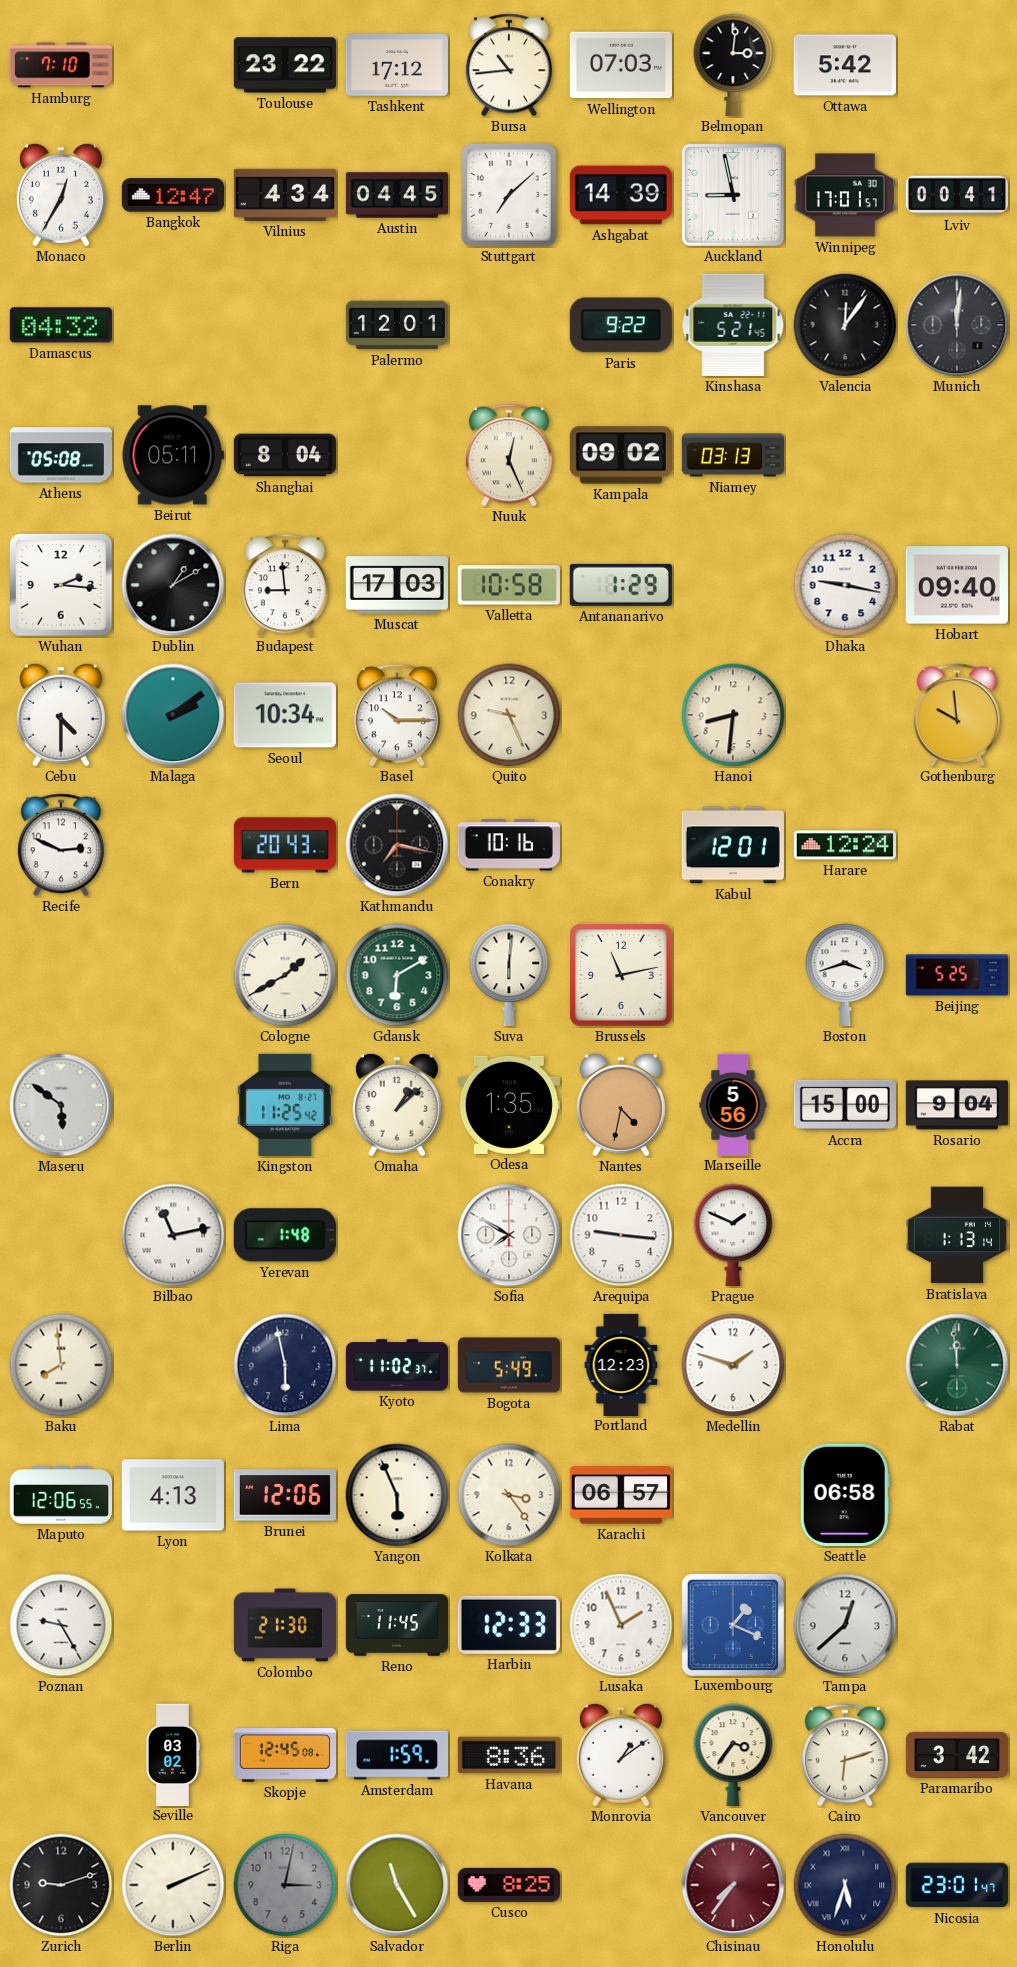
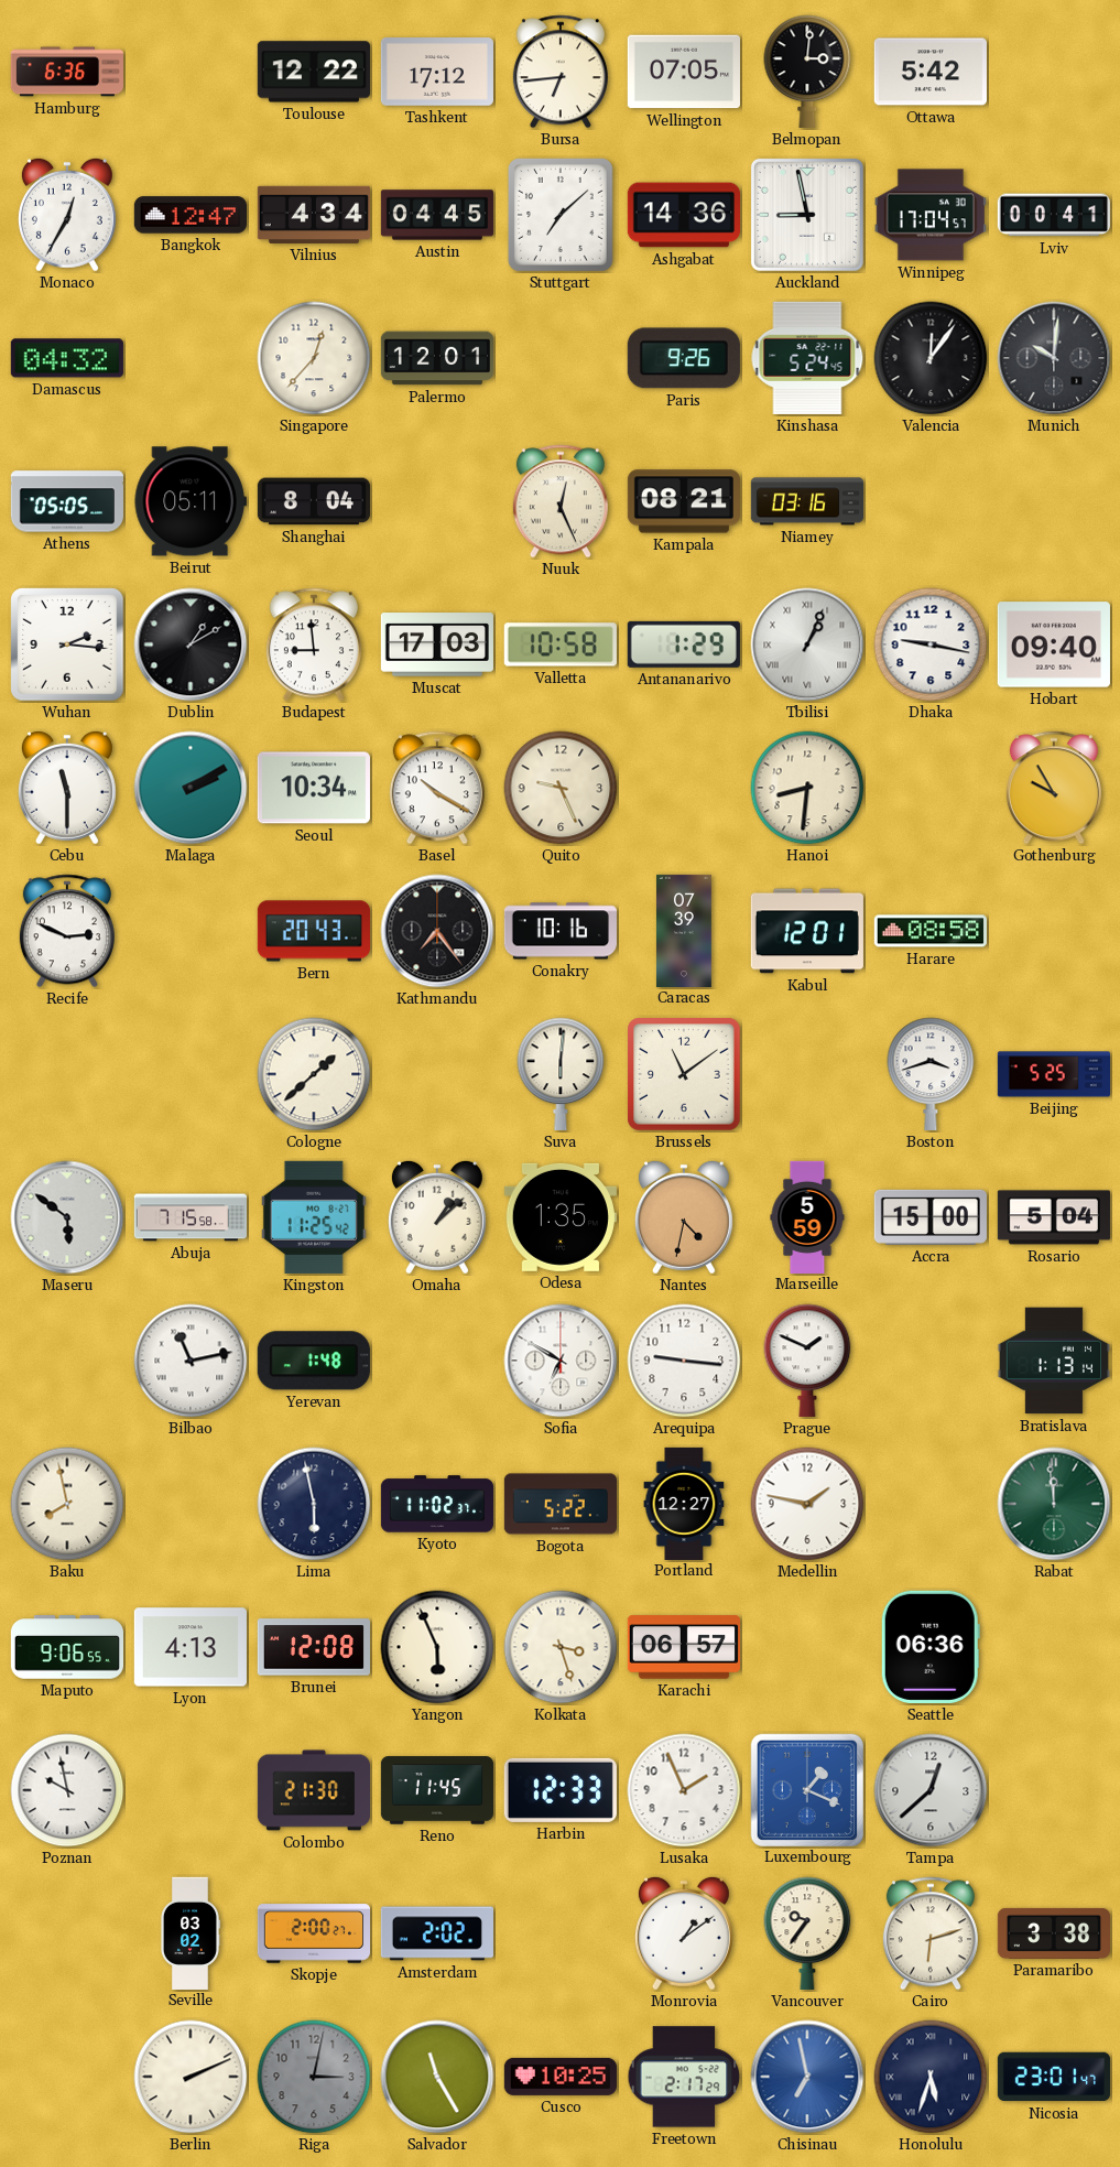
Hamburg: 7:10 -> 6:36 (66, 72)
Toulouse: 23:22 -> 12:22 (314, 72)
Bursa: 10:44 -> 6:44 (561, 72)
Wellington: 07:03 -> 07:05 (684, 72)
Ashgabat: 14:39 -> 14:36 (684, 215)
Winnipeg: 17:01 -> 17:04 (931, 215)
Singapore: none -> 12:37 (314, 358)
Paris: 9:22 -> 9:26 (684, 358)
Kinshasa: 5:21 -> 5:24 (807, 358)
Munich: 12:01 -> 10:01 (1054, 358)
Athens: 05:08 -> 05:05 (66, 501)
Kampala: 09:02 -> 08:21 (684, 501)
Niamey: 03:13 -> 03:16 (806, 501)
Tbilisi: none -> 1:04 (807, 644)
Cebu: 4:30 -> 11:30 (67, 788)
Malaga: 2:09 -> 2:10 (191, 788)
Basel: 10:15 -> 10:20 (437, 788)
Gothenburg: 9:59 -> 9:55 (1054, 788)
Kathmandu: 7:17 -> 7:24 (437, 931)
Caracas: none -> 07:39 (684, 930)
Harare: 12:24 -> 08:58 (931, 931)
Cologne: 1:40 -> 1:38 (314, 1074)
Gdansk: 6:10 -> none (397, 975)
Brussels: 11:13 -> 11:09 (684, 1074)
Abuja: none -> 7:15 (189, 1217)
Marseille: 5:56 -> 5:59 (807, 1216)
Rosario: 9:04 -> 5:04 (1054, 1217)
Sofia: 7:50 -> 6:50 (561, 1361)
Baku: 7:59 -> 7:58 (67, 1504)
Bogota: 5:49 -> 5:22 (559, 1504)
Portland: 12:23 -> 12:27 (684, 1503)
Medellin: 1:48 -> 1:47 (807, 1504)
Maputo: 12:06 -> 9:06 (66, 1647)
Brunei: 12:06 -> 12:08 (314, 1647)
Kolkata: 3:24 -> 3:27 (561, 1647)
Seattle: 06:58 -> 06:36 (931, 1647)
Poznan: 9:25 -> 9:58 (67, 1790)
Skopje: 12:45 -> 2:00 (313, 1933)
Amsterdam: 1:59 -> 2:02 (436, 1933)
Havana: 8:36 -> none (509, 1755)
Vancouver: 3:36 -> 9:36 (807, 1933)
Paramaribo: 3:42 -> 3:38 (1053, 1933)
Zurich: 9:12 -> none (61, 1885)
Cusco: 8:25 -> 10:25 (561, 2077)
Freetown: none -> 2:17 (684, 2077)
Chisinau: 7:36 -> 6:58 (807, 2077)
Chisinau dial: burgundy -> blue (807, 2077)
